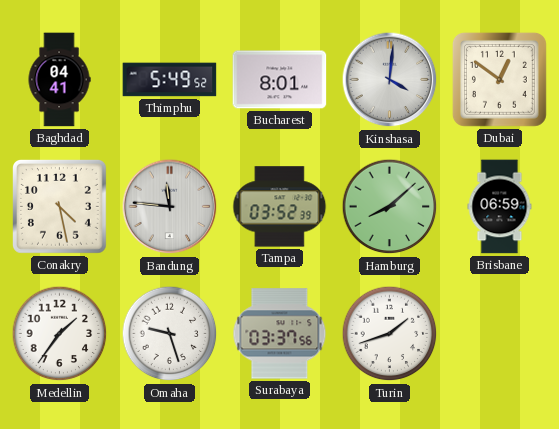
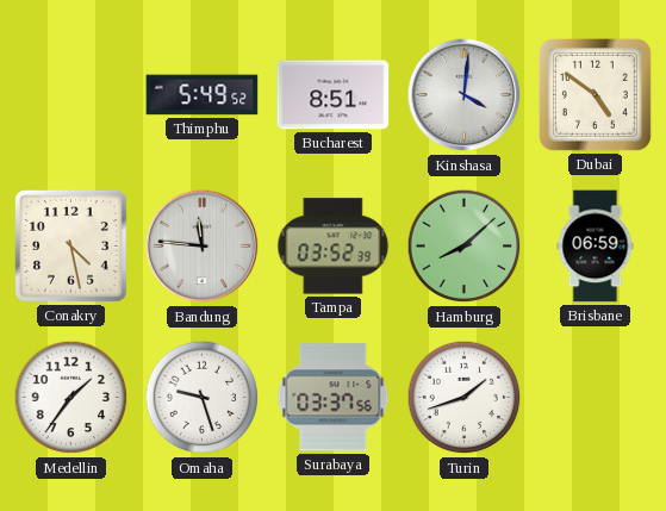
Baghdad: 04:41 -> none (59, 80)
Bucharest: 8:01 -> 8:51 (334, 95)
Dubai: 12:51 -> 4:51 (595, 94)
